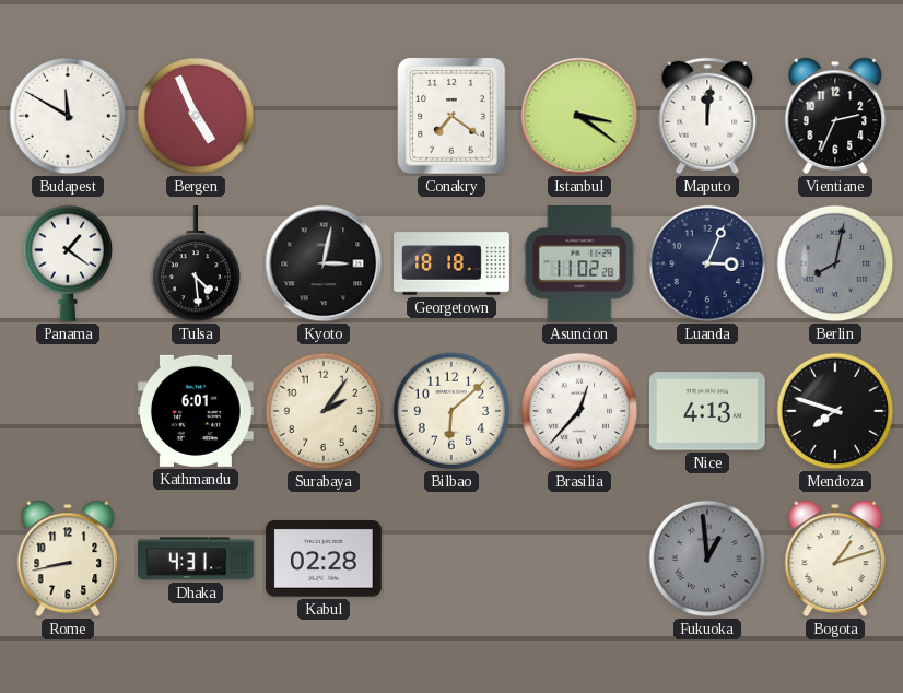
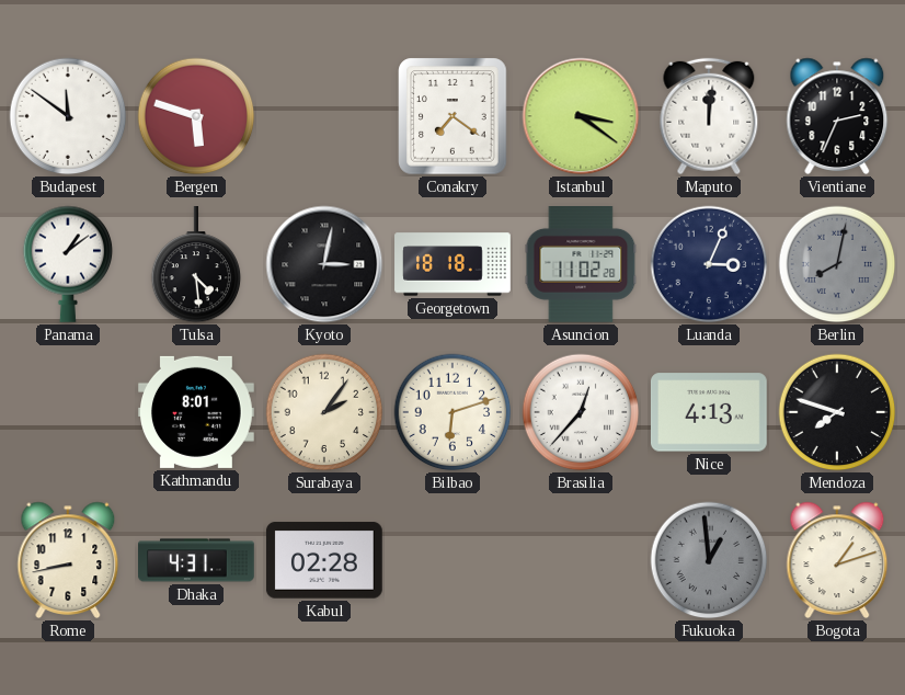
Budapest: 11:50 -> 11:51 (68, 116)
Bergen: 4:56 -> 5:48 (196, 116)
Panama: 1:21 -> 1:09 (68, 264)
Kathmandu: 6:01 -> 8:01 (197, 412)
Bilbao: 6:08 -> 6:12 (452, 412)
